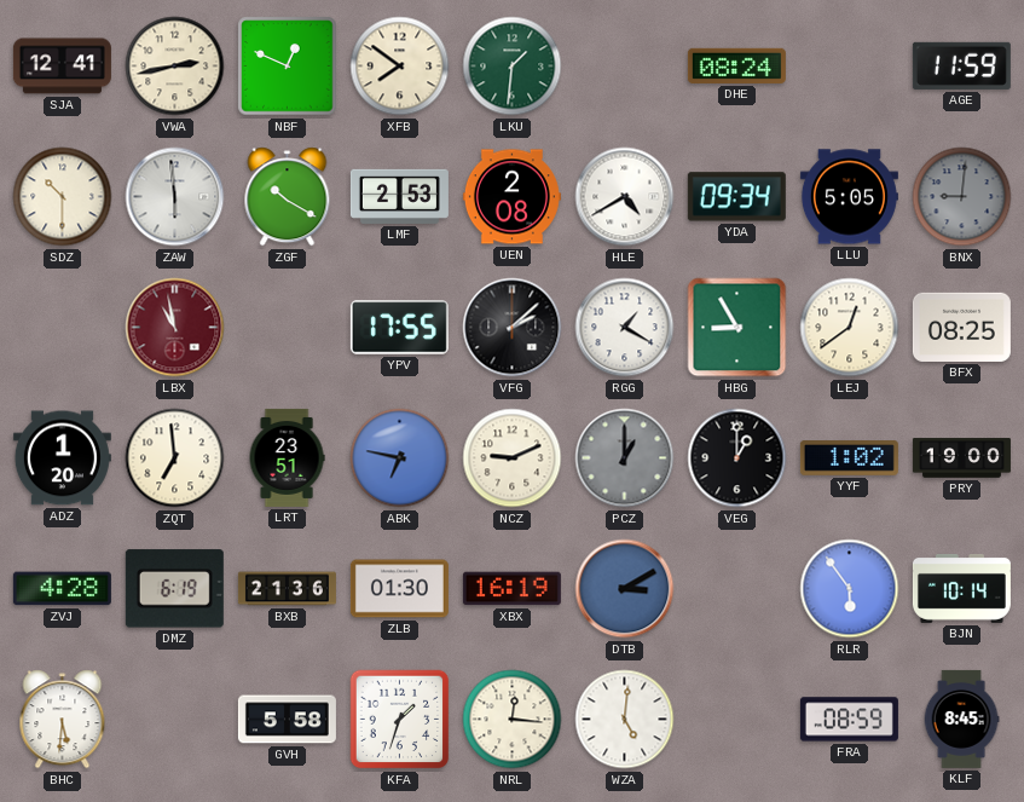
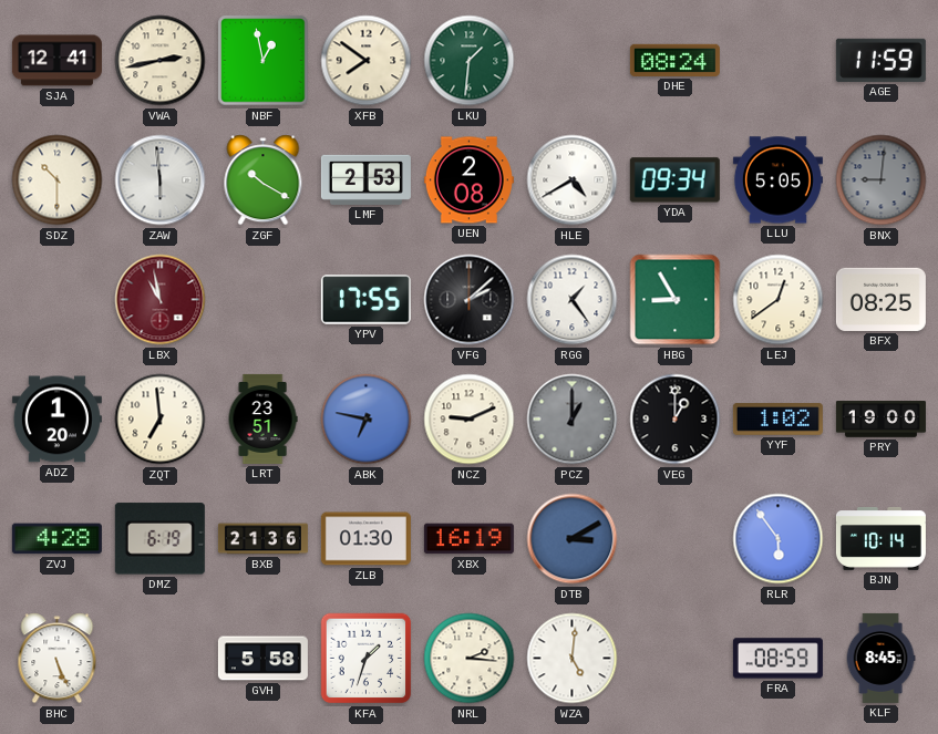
NBF: 12:49 -> 12:58 (264, 61)
RGG: 1:20 -> 1:24 (573, 300)
BHC: 5:31 -> 5:26 (58, 659)
NRL: 12:16 -> 2:16 (470, 659)
